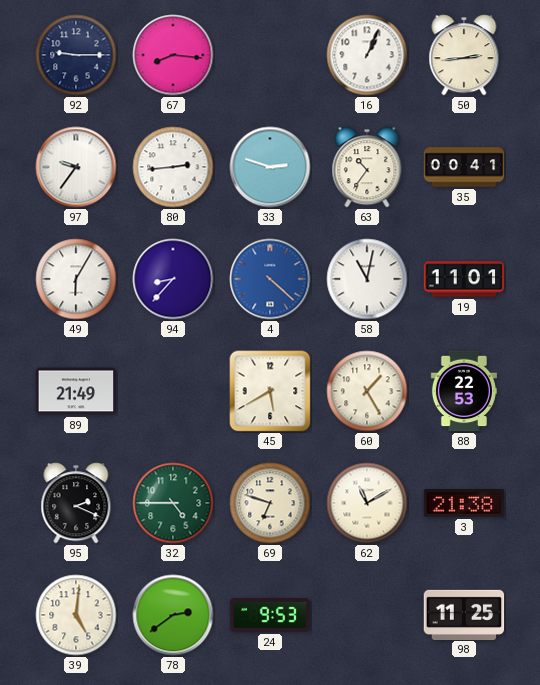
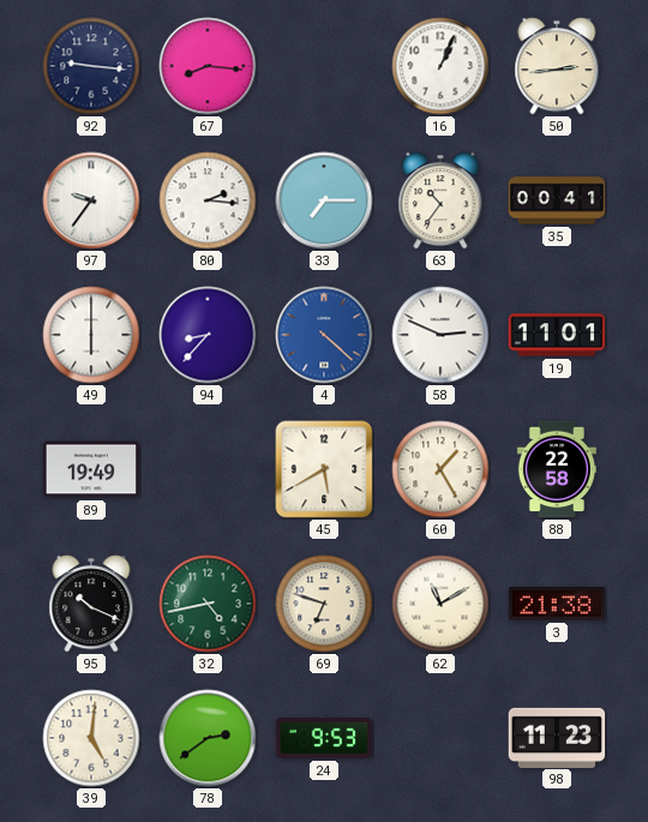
92: 9:15 -> 9:16 (91, 66)
80: 2:44 -> 2:16 (208, 200)
33: 2:48 -> 7:15 (324, 200)
49: 6:05 -> 6:00 (91, 335)
58: 11:02 -> 2:49 (440, 335)
89: 21:49 -> 19:49 (91, 469)
88: 22:53 -> 22:58 (557, 469)
95: 2:19 -> 10:19 (91, 604)
32: 4:45 -> 4:43 (208, 604)
98: 11:25 -> 11:23 (557, 737)
